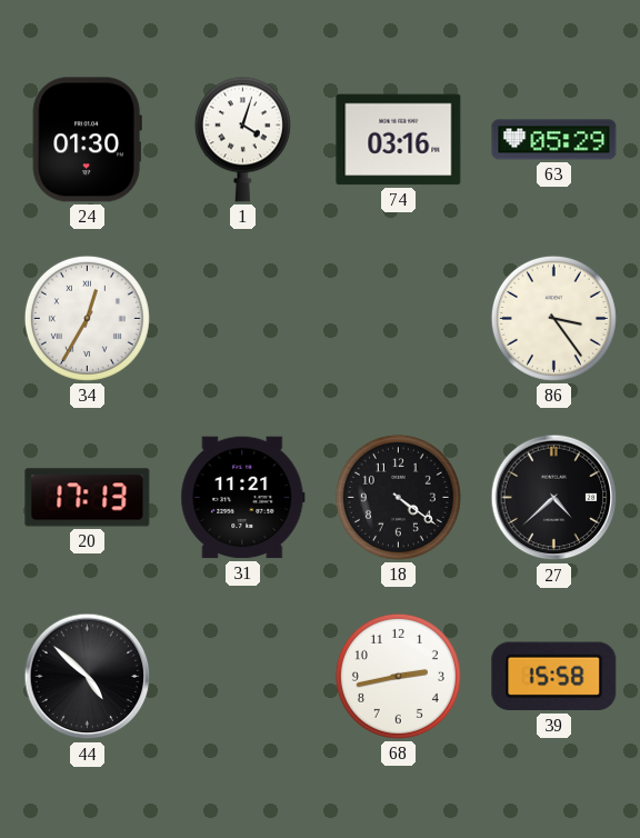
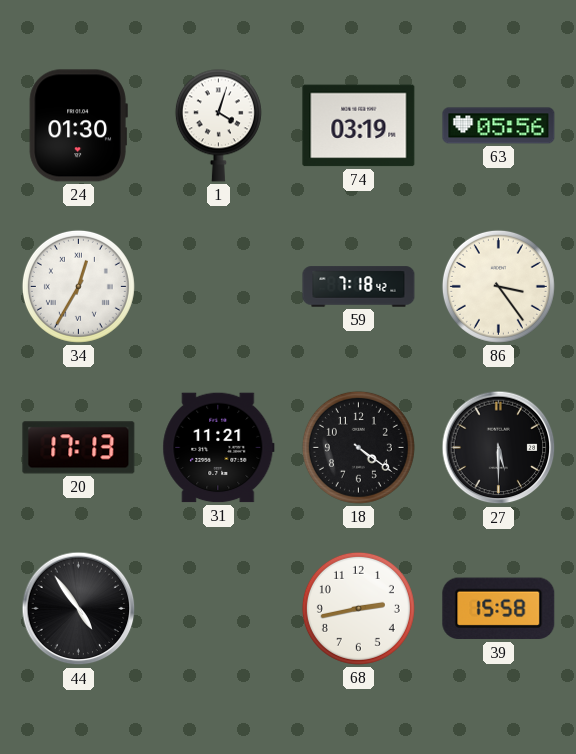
74: 03:16 -> 03:19 (359, 126)
63: 05:29 -> 05:56 (499, 126)
59: none -> 7:18 (359, 287)
27: 4:38 -> 5:30 (499, 448)
44: 4:52 -> 4:54 (79, 609)
